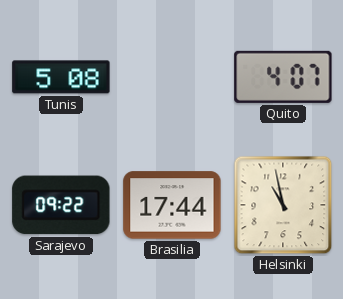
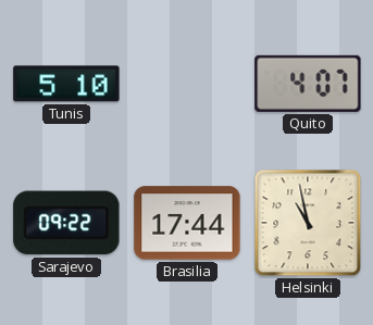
Tunis: 5:08 -> 5:10 (66, 84)
